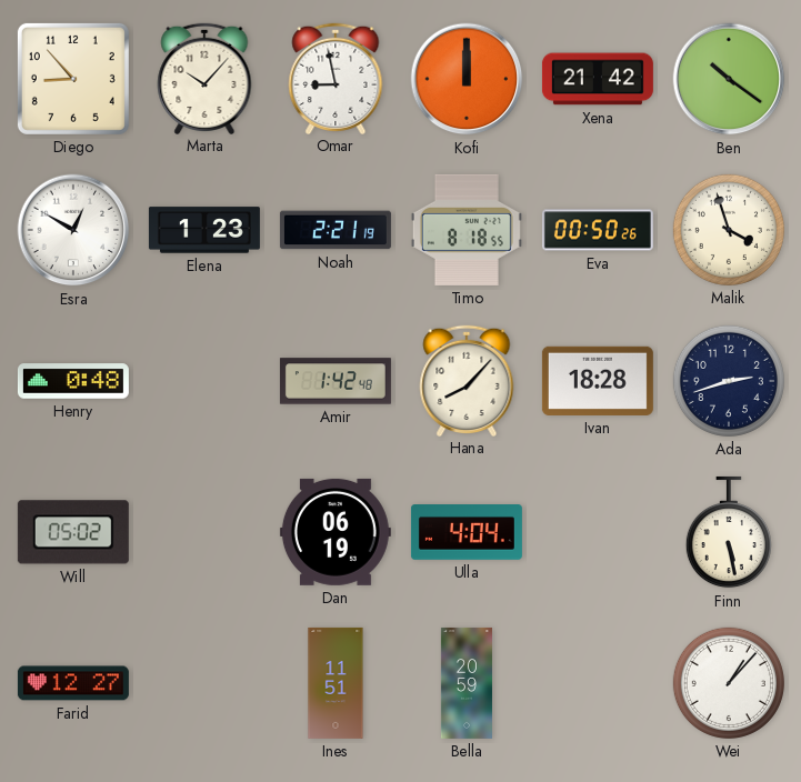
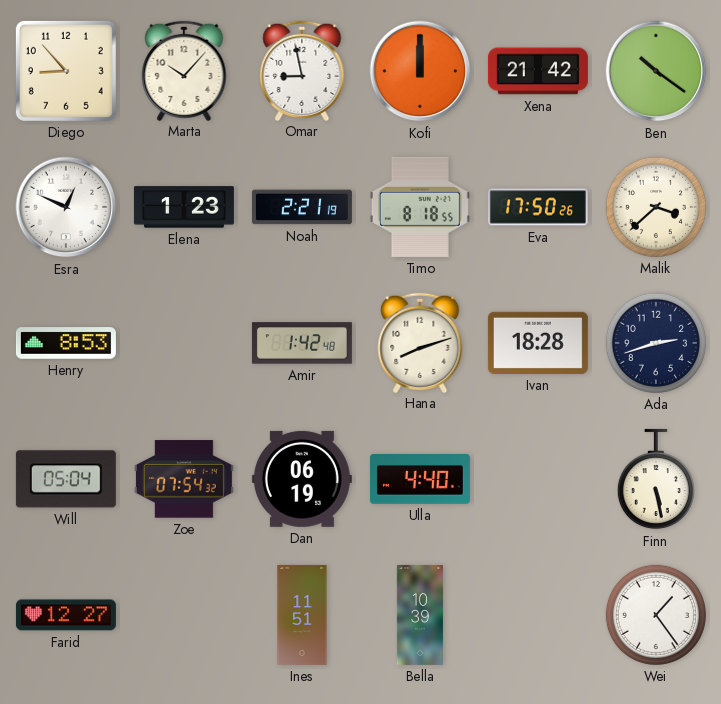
Esra: 12:50 -> 12:49 (66, 207)
Eva: 00:50 -> 17:50 (538, 207)
Malik: 3:57 -> 3:38 (656, 207)
Henry: 0:48 -> 8:53 (66, 343)
Hana: 8:07 -> 8:12 (420, 342)
Will: 05:02 -> 05:04 (66, 479)
Zoe: none -> 07:54 (184, 479)
Ulla: 4:04 -> 4:40 (420, 479)
Bella: 20:59 -> 10:39 (419, 615)
Wei: 1:07 -> 1:24 (656, 615)
